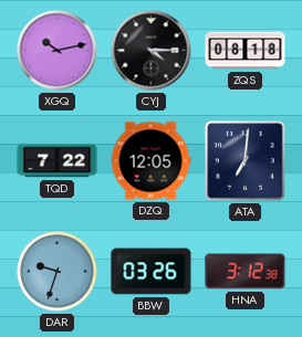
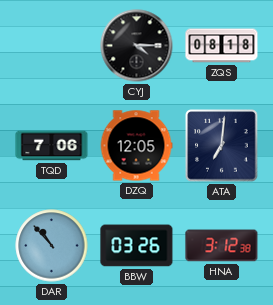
XGQ: 10:13 -> none (58, 51)
TQD: 7:22 -> 7:06 (52, 146)
DAR: 9:33 -> 10:53 (52, 246)
